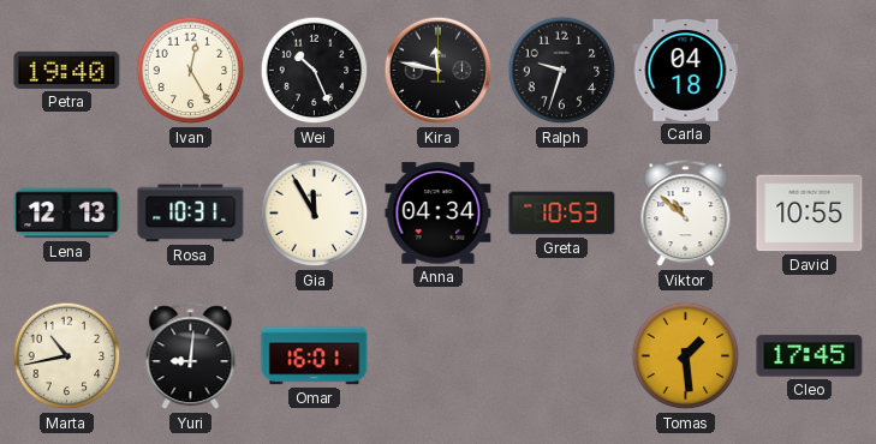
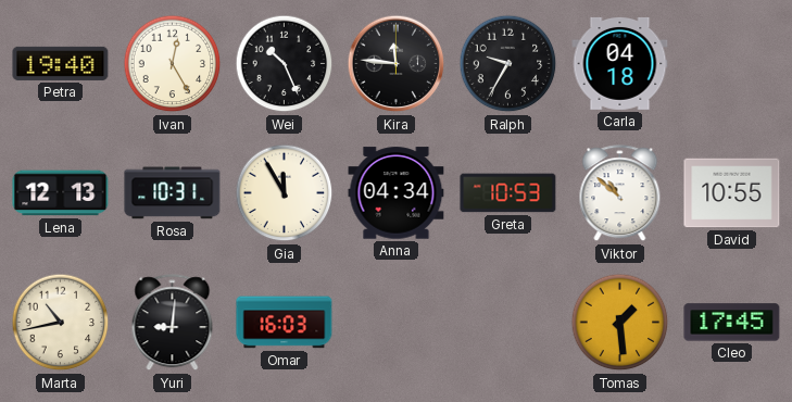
Kira: 11:47 -> 11:46 (397, 64)
Ralph: 9:33 -> 9:35 (508, 64)
Omar: 16:01 -> 16:03 (285, 323)
